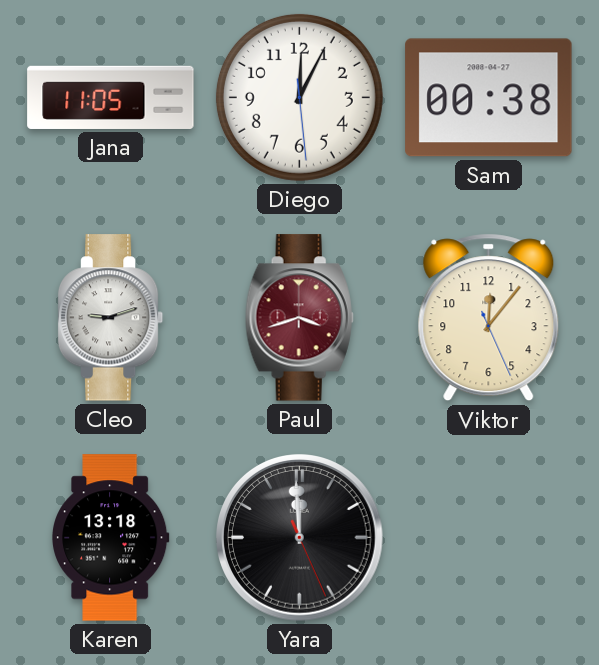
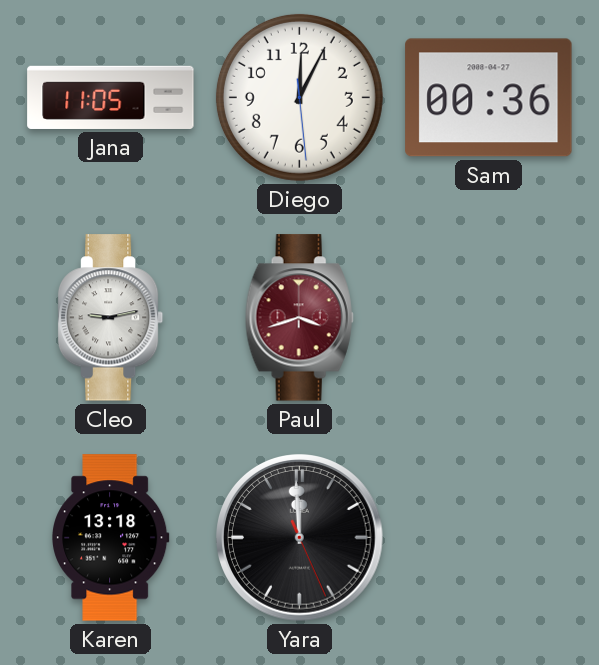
Sam: 00:38 -> 00:36 (489, 98)
Cleo: 9:12 -> 9:13 (111, 318)
Viktor: 12:06 -> none (489, 318)
